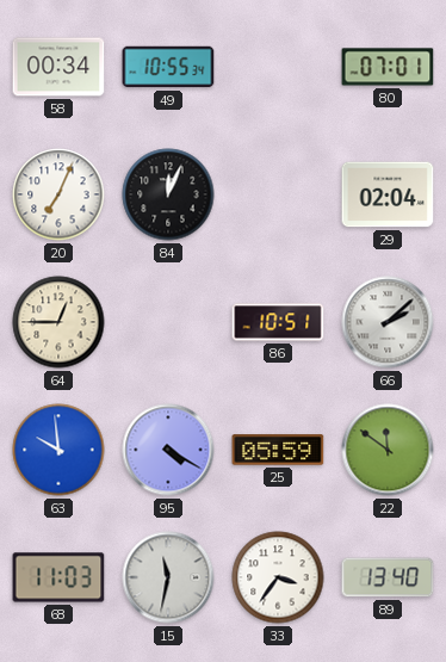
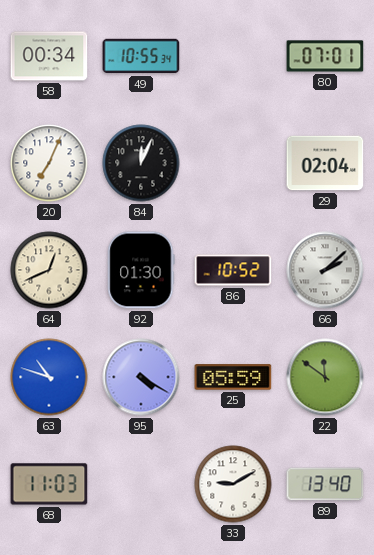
64: 12:45 -> 12:41 (49, 270)
92: none -> 01:30 (141, 270)
86: 10:51 -> 10:52 (233, 270)
63: 9:59 -> 10:48 (49, 377)
15: 11:32 -> none (168, 577)
33: 3:36 -> 9:10 (233, 484)
